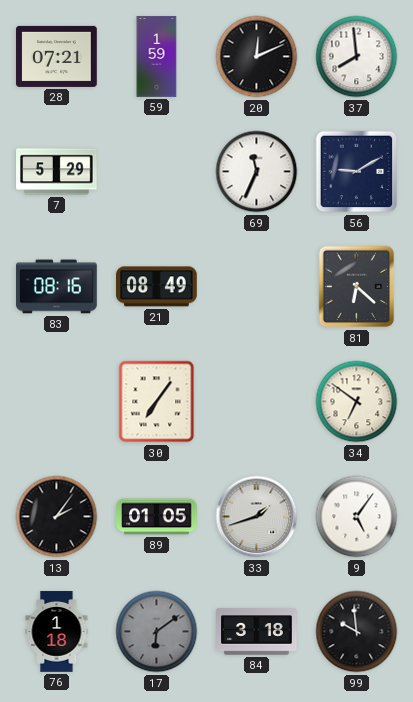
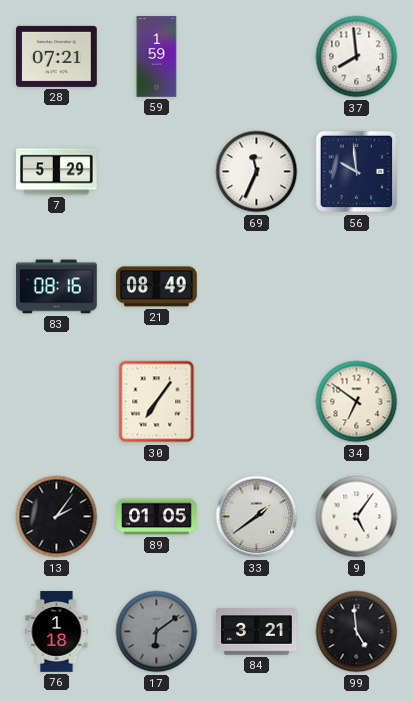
20: 12:11 -> none (257, 57)
56: 9:10 -> 9:59 (357, 172)
81: 6:22 -> none (357, 287)
33: 1:42 -> 1:39 (257, 517)
84: 3:18 -> 3:21 (257, 632)
99: 9:59 -> 4:59 (357, 632)
